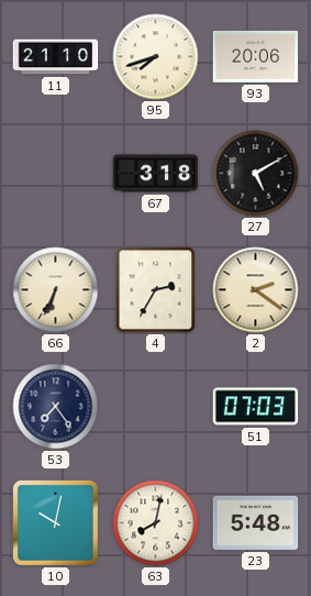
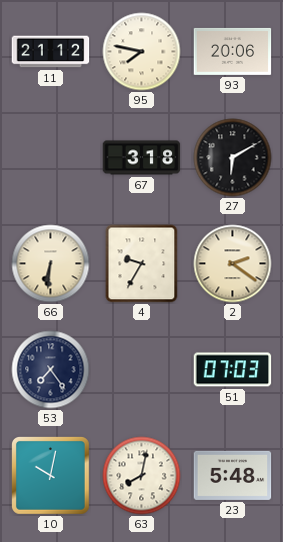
11: 21:10 -> 21:12 (51, 52)
95: 7:42 -> 7:47 (142, 52)
27: 5:10 -> 6:10 (233, 158)
66: 6:34 -> 6:31 (51, 264)
4: 2:35 -> 9:35 (142, 264)
